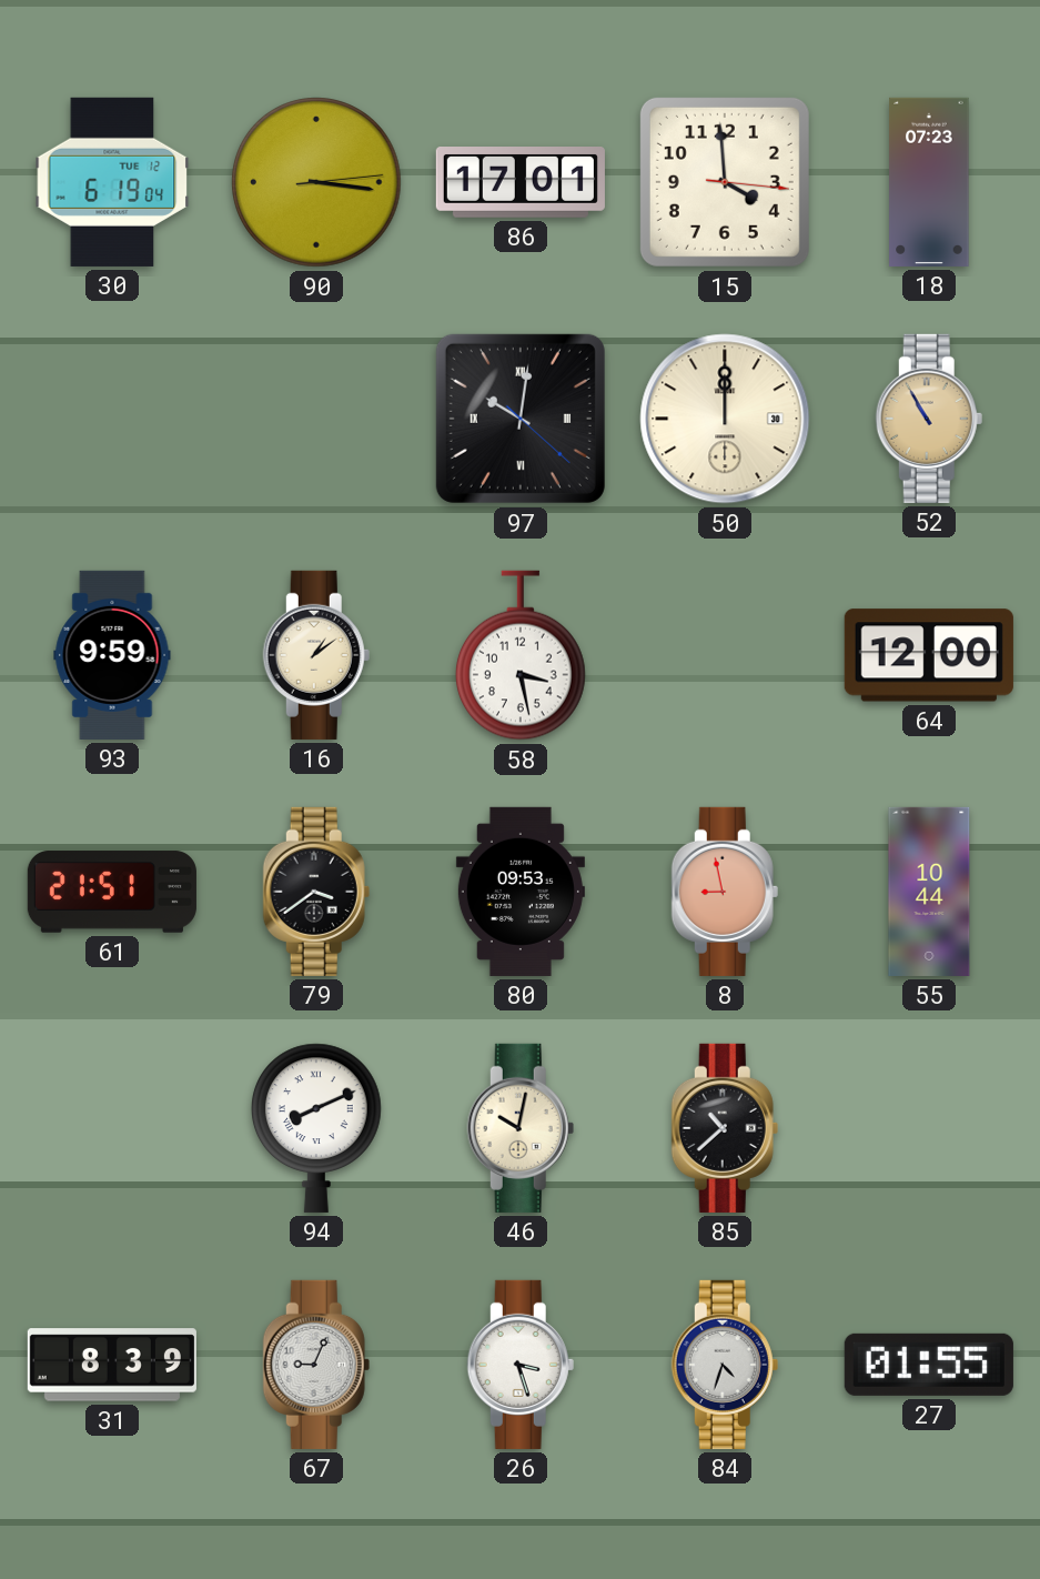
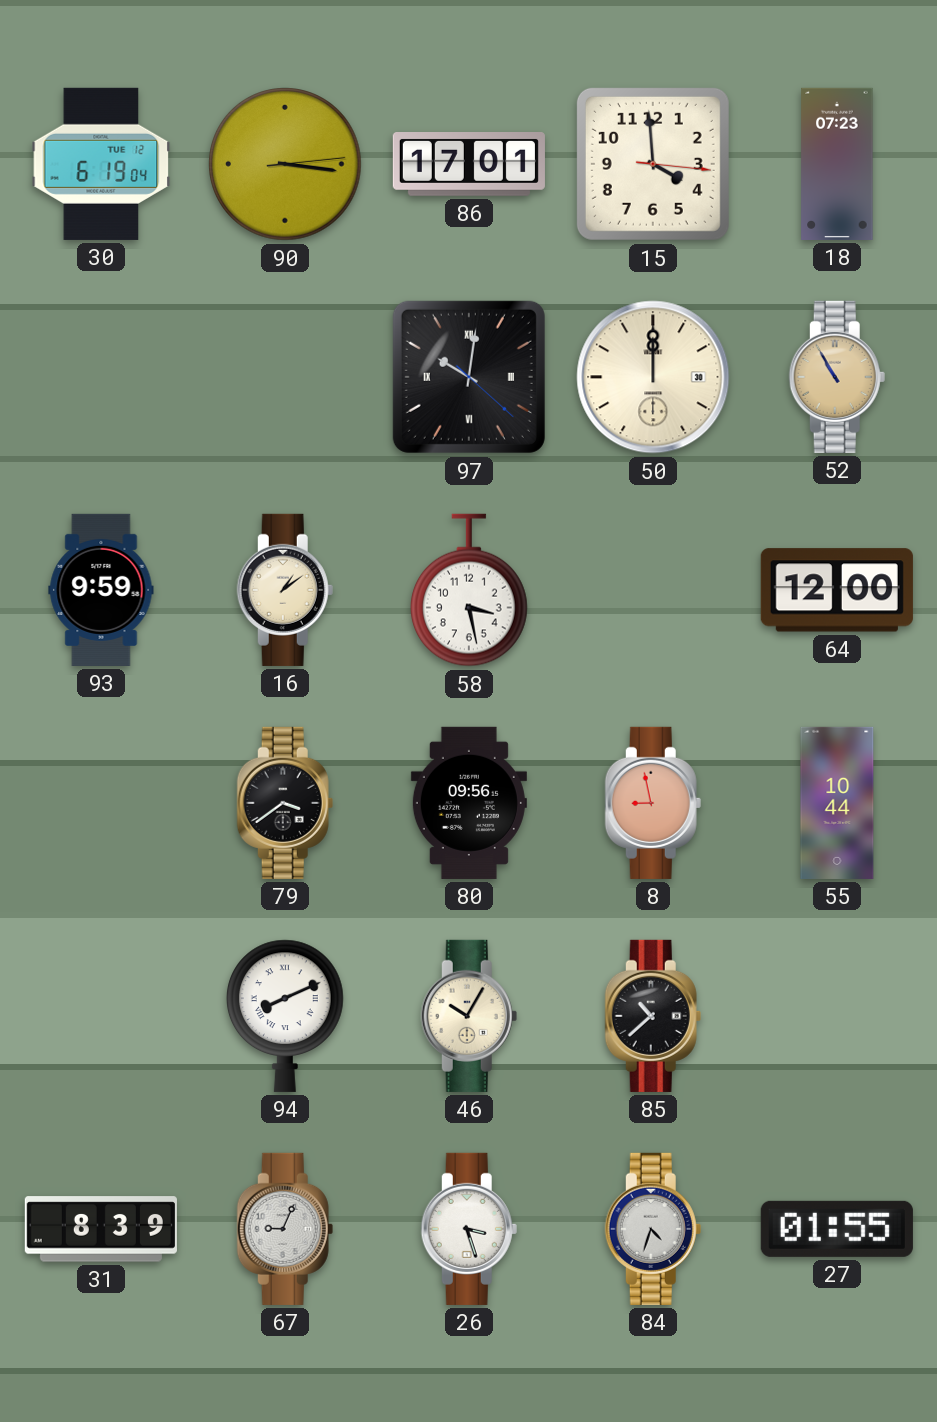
61: 21:51 -> none (112, 892)
80: 09:53 -> 09:56 (469, 803)
46: 10:02 -> 10:05 (469, 1016)
